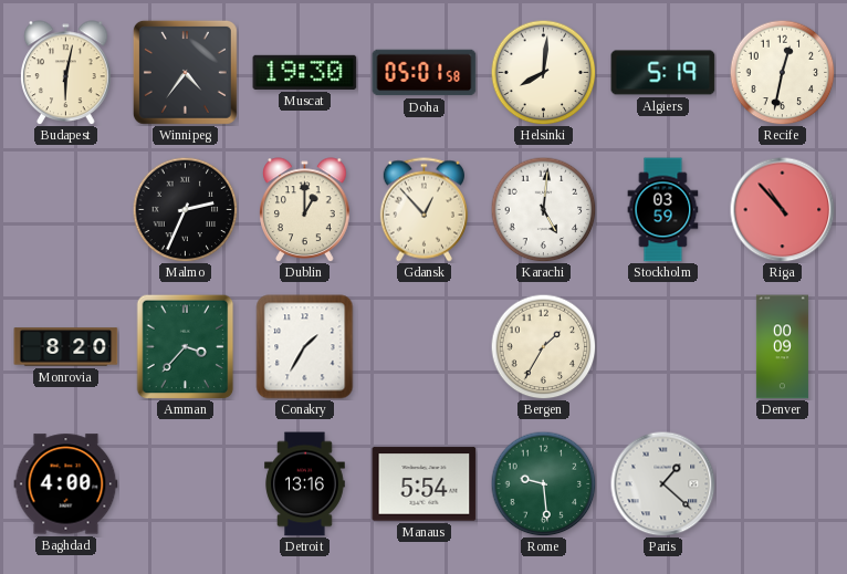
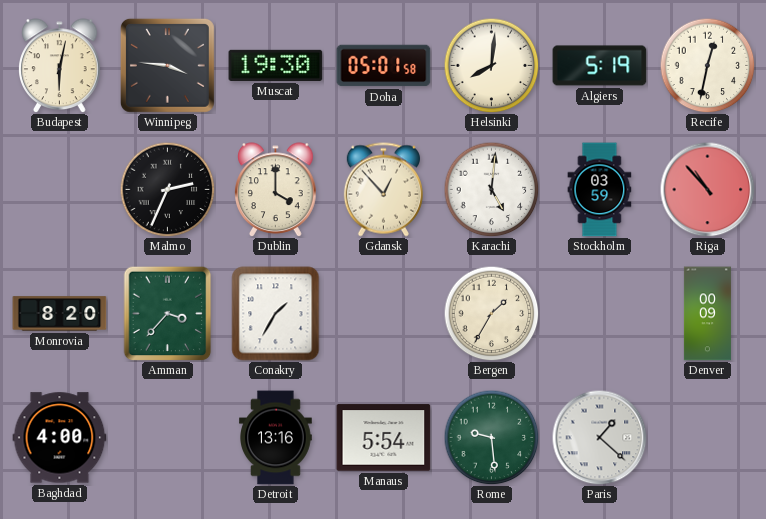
Winnipeg: 4:36 -> 3:46 (167, 65)
Dublin: 1:00 -> 4:00 (276, 189)
